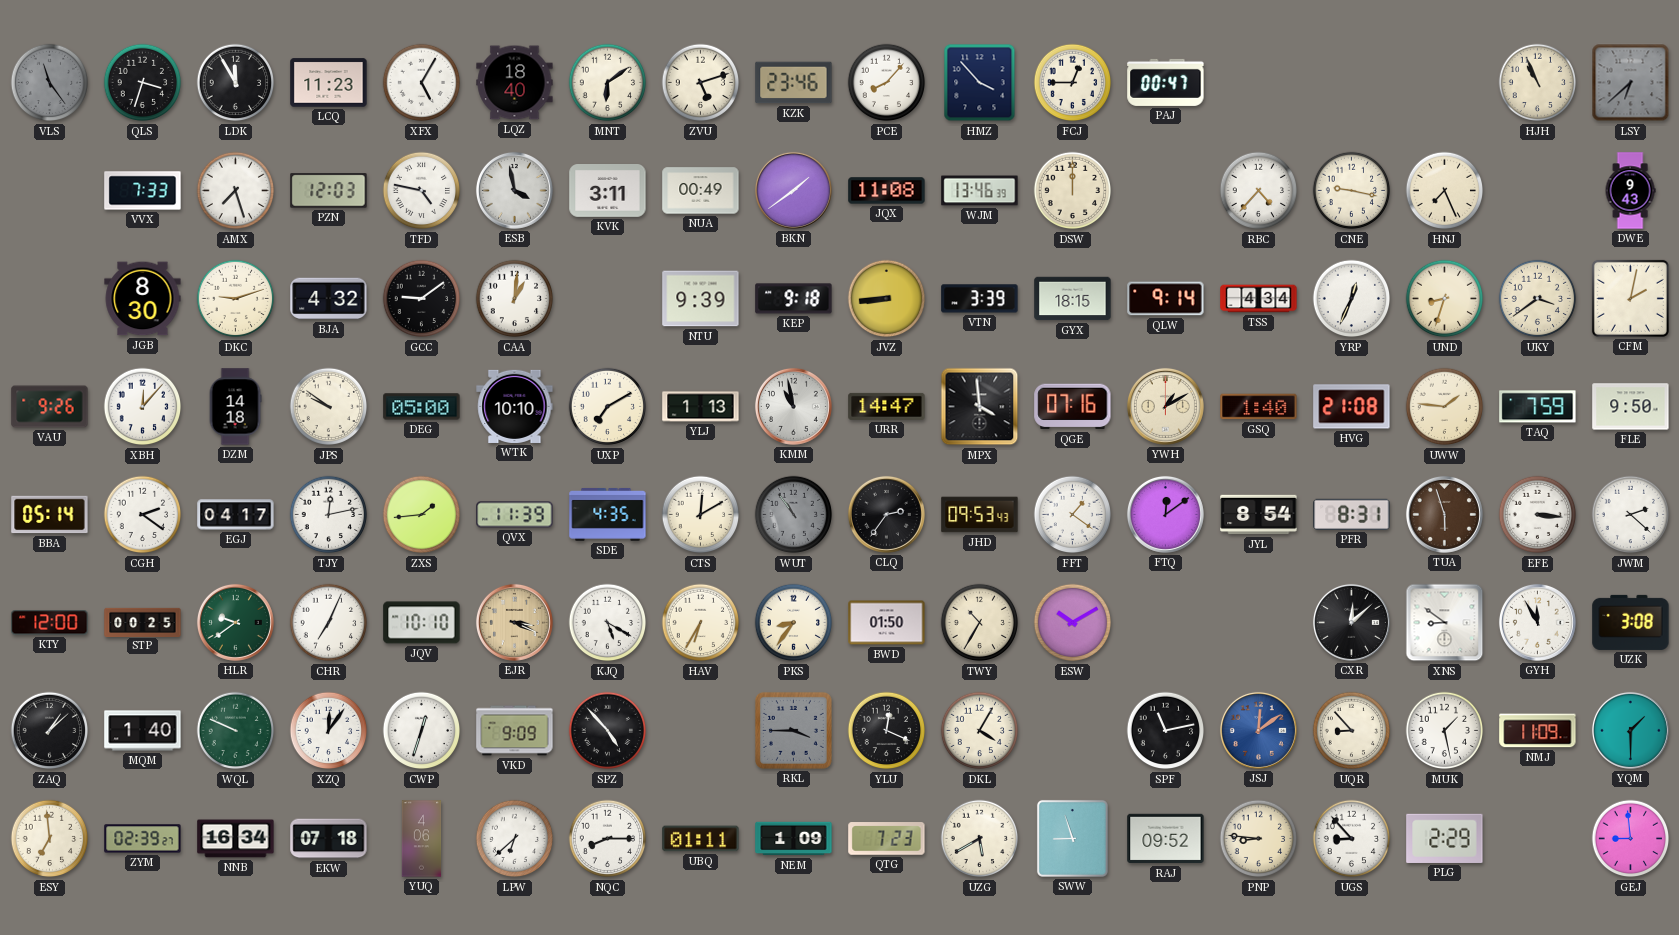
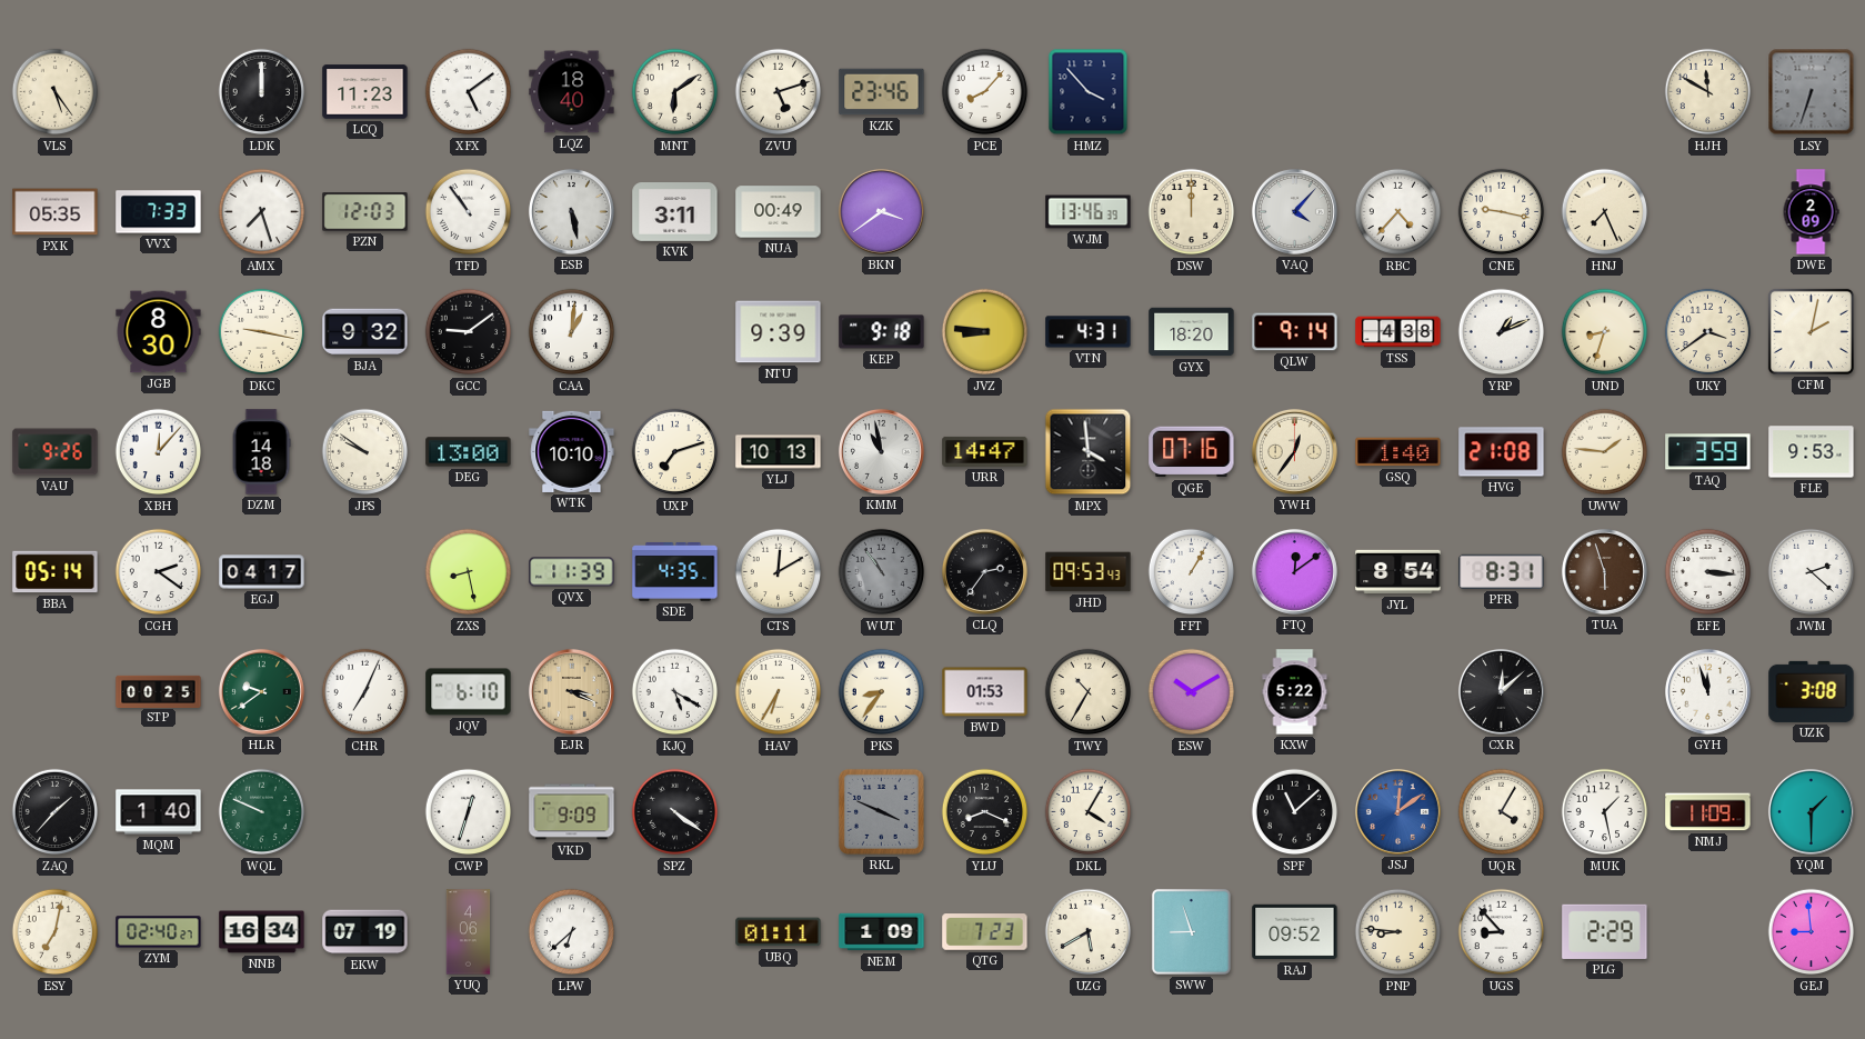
VLS: 11:24 -> 5:24 (56, 92)
VLS dial: grey -> cream (56, 92)
QLS: 3:33 -> none (143, 83)
LDK: 11:55 -> 12:00 (262, 92)
XFX: 5:05 -> 5:09 (469, 92)
FCJ: 12:45 -> none (1073, 83)
PAJ: 00:47 -> none (1166, 82)
HJH: 10:56 -> 11:50 (1708, 92)
LSY: 6:38 -> 6:33 (1812, 92)
PXK: none -> 05:35 (56, 212)
TFD: 4:47 -> 10:54 (469, 212)
ESB: 3:58 -> 5:28 (571, 211)
BKN: 1:39 -> 3:39 (881, 211)
JQX: 11:08 -> none (887, 191)
VAQ: none -> 4:07 (1294, 211)
DWE: 9:43 -> 2:09 (1811, 212)
DKC: 9:12 -> 9:17 (262, 332)
BJA: 4:32 -> 9:32 (365, 332)
JVZ: 8:44 -> 8:46 (985, 332)
VTN: 3:39 -> 4:31 (1089, 332)
GYX: 18:15 -> 18:20 (1192, 332)
TSS: 4:34 -> 4:38 (1398, 332)
YRP: 12:34 -> 1:11 (1502, 332)
DEG: 05:00 -> 13:00 (469, 452)
UXP: 7:10 -> 7:12 (675, 452)
YLJ: 1:13 -> 10:13 (779, 452)
YWH: 1:10 -> 12:36 (1294, 451)
TAQ: 7:59 -> 3:59 (1708, 452)
FLE: 9:50 -> 9:53 (1812, 452)
TJY: 12:13 -> none (329, 515)
ZXS: 1:44 -> 8:28 (469, 572)
FFT: 1:21 -> 1:05 (1192, 572)
KTY: 12:00 -> none (50, 623)
JQV: 10:10 -> 6:10 (469, 692)
BWD: 01:50 -> 01:53 (985, 692)
KXW: none -> 5:22 (1295, 692)
XNS: 8:51 -> none (1445, 623)
GYH: 11:55 -> 11:57 (1707, 691)
ZAQ: 1:08 -> 1:37 (56, 812)
XZQ: 12:06 -> none (329, 731)
SPZ: 4:53 -> 4:21 (675, 812)
RKL: 3:45 -> 3:49 (881, 811)
YLU: 12:19 -> 8:19 (985, 812)
SPF: 11:13 -> 11:08 (1295, 812)
UQR: 8:53 -> 4:05 (1502, 812)
ESY: 6:59 -> 7:02 (56, 932)
ZYM: 02:39 -> 02:40 (159, 932)
EKW: 07:18 -> 07:19 (365, 932)
NQC: 8:15 -> none (608, 839)
